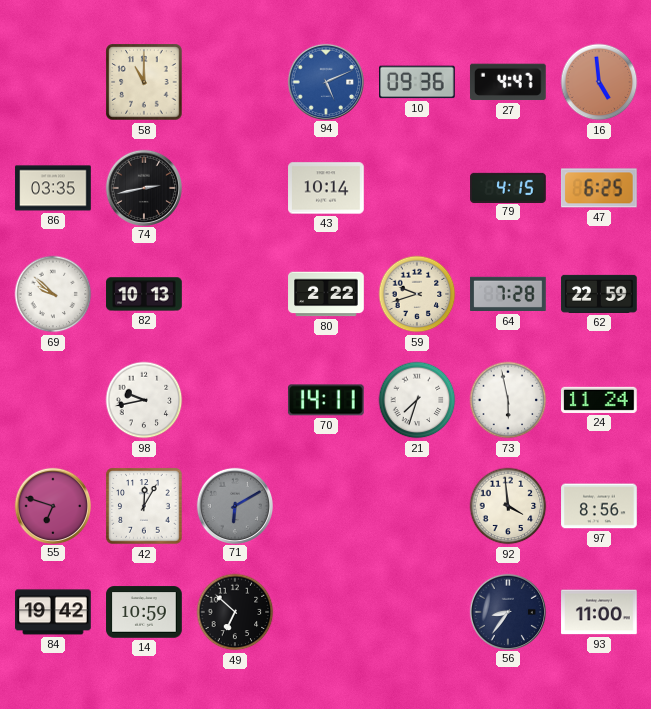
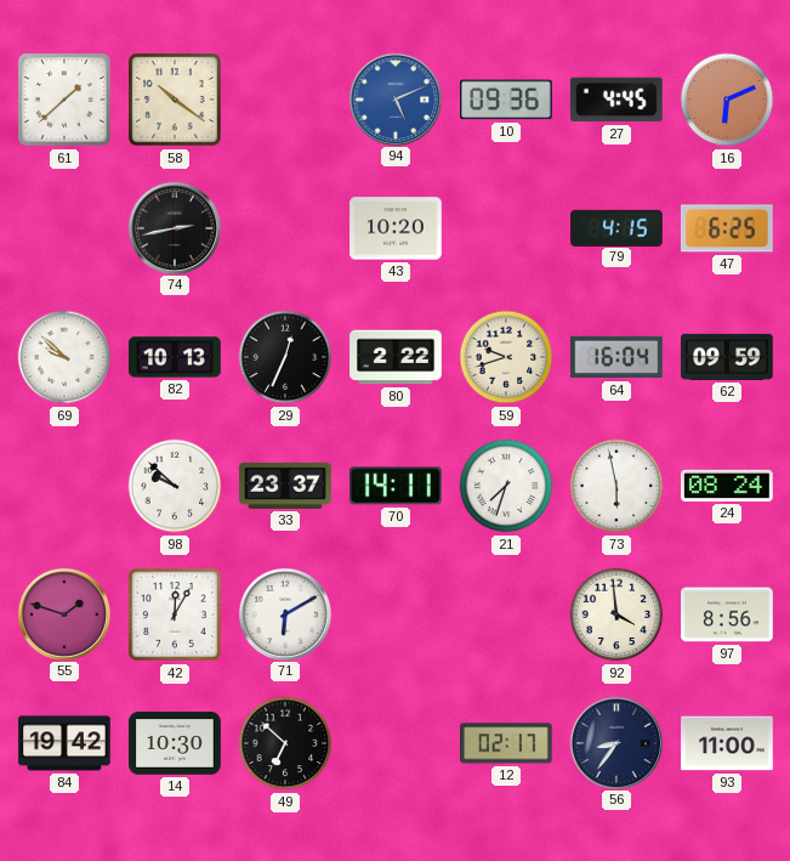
61: none -> 1:38 (64, 100)
58: 11:00 -> 10:21 (175, 100)
27: 4:47 -> 4:45 (616, 100)
16: 4:59 -> 6:11 (727, 100)
86: 03:35 -> none (53, 188)
43: 10:14 -> 10:20 (396, 228)
29: none -> 12:34 (285, 357)
64: 7:28 -> 16:04 (616, 357)
62: 22:59 -> 09:59 (727, 357)
98: 9:43 -> 9:52 (175, 486)
33: none -> 23:37 (285, 486)
24: 11:24 -> 08:24 (728, 486)
55: 6:48 -> 1:48 (63, 613)
71 dial: grey -> white (284, 613)
14: 10:59 -> 10:30 (175, 743)
12: none -> 02:17 (507, 743)
